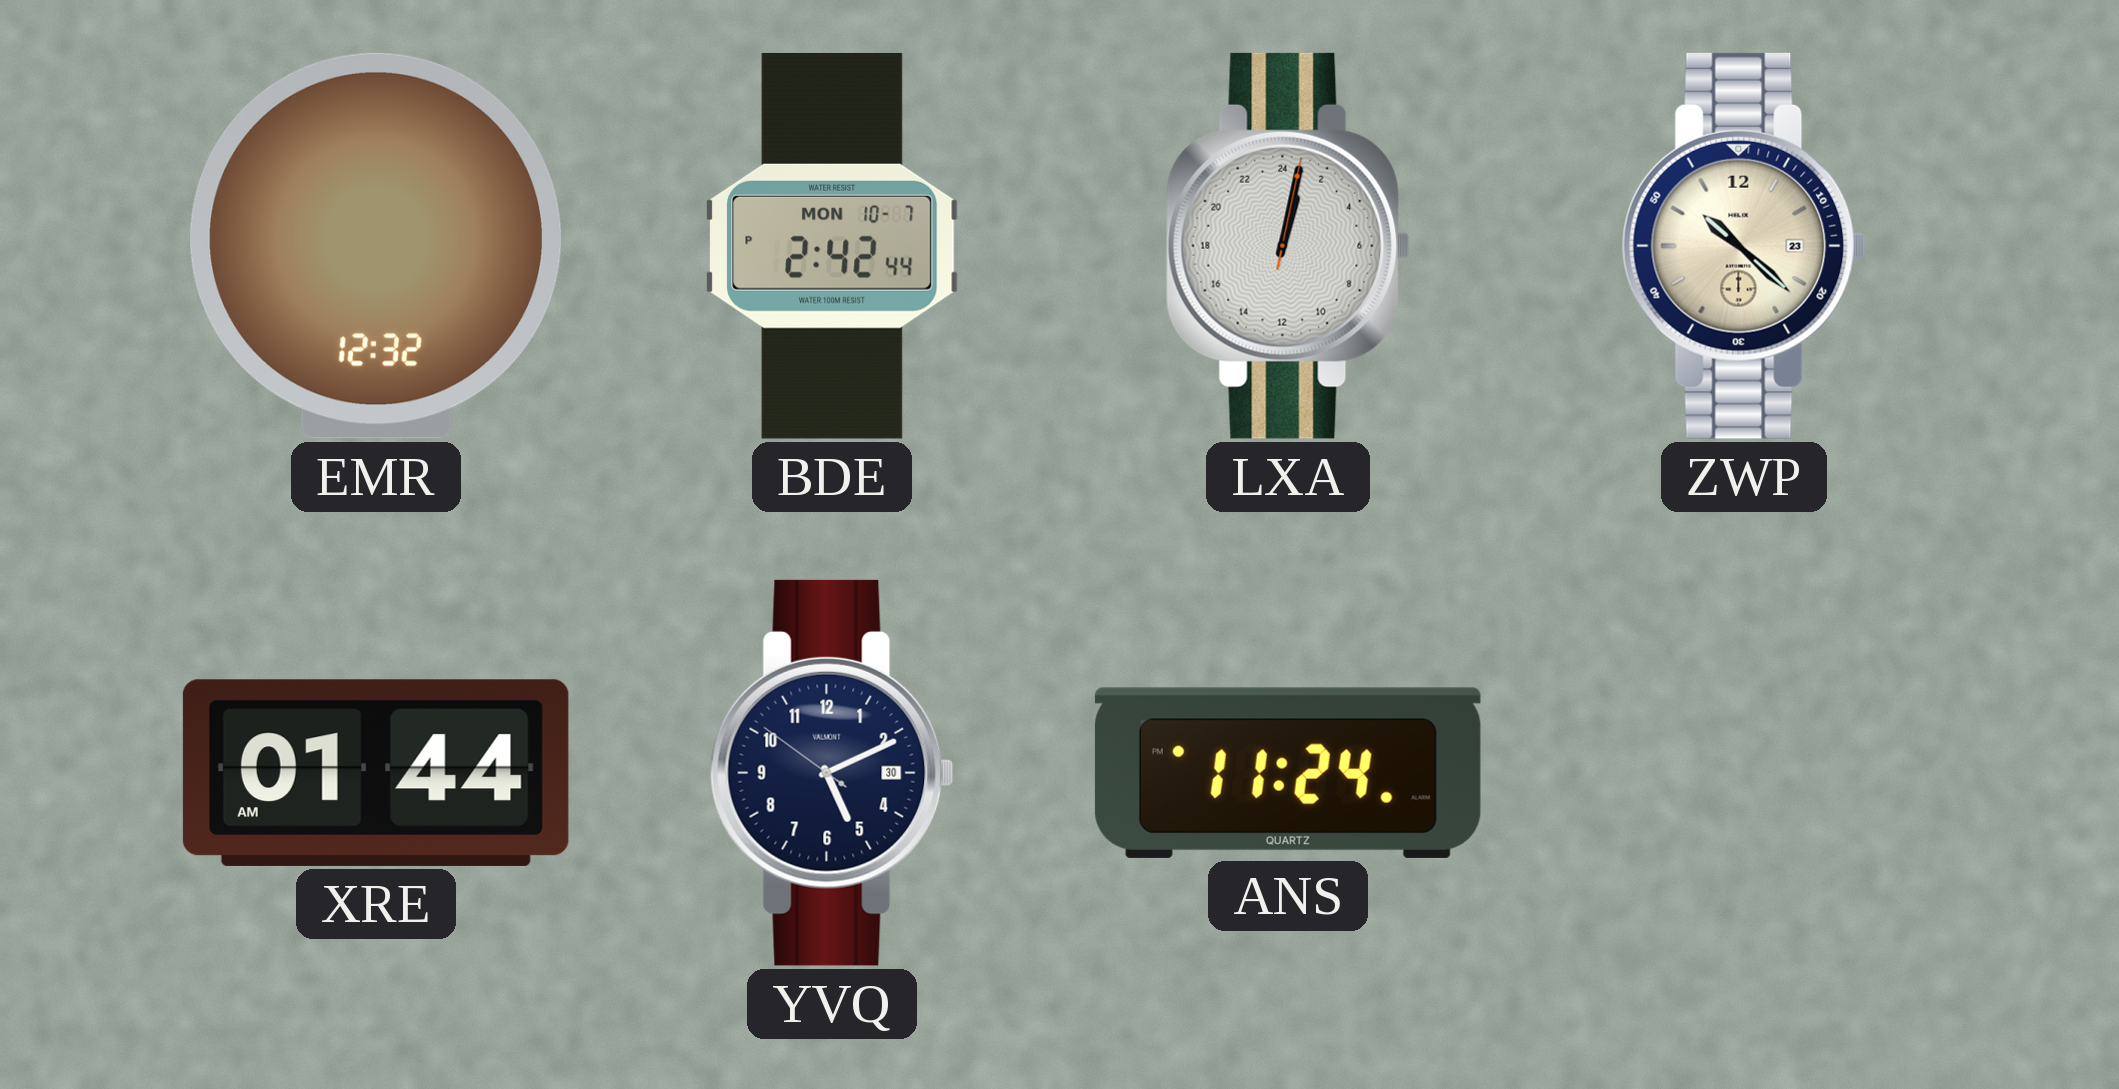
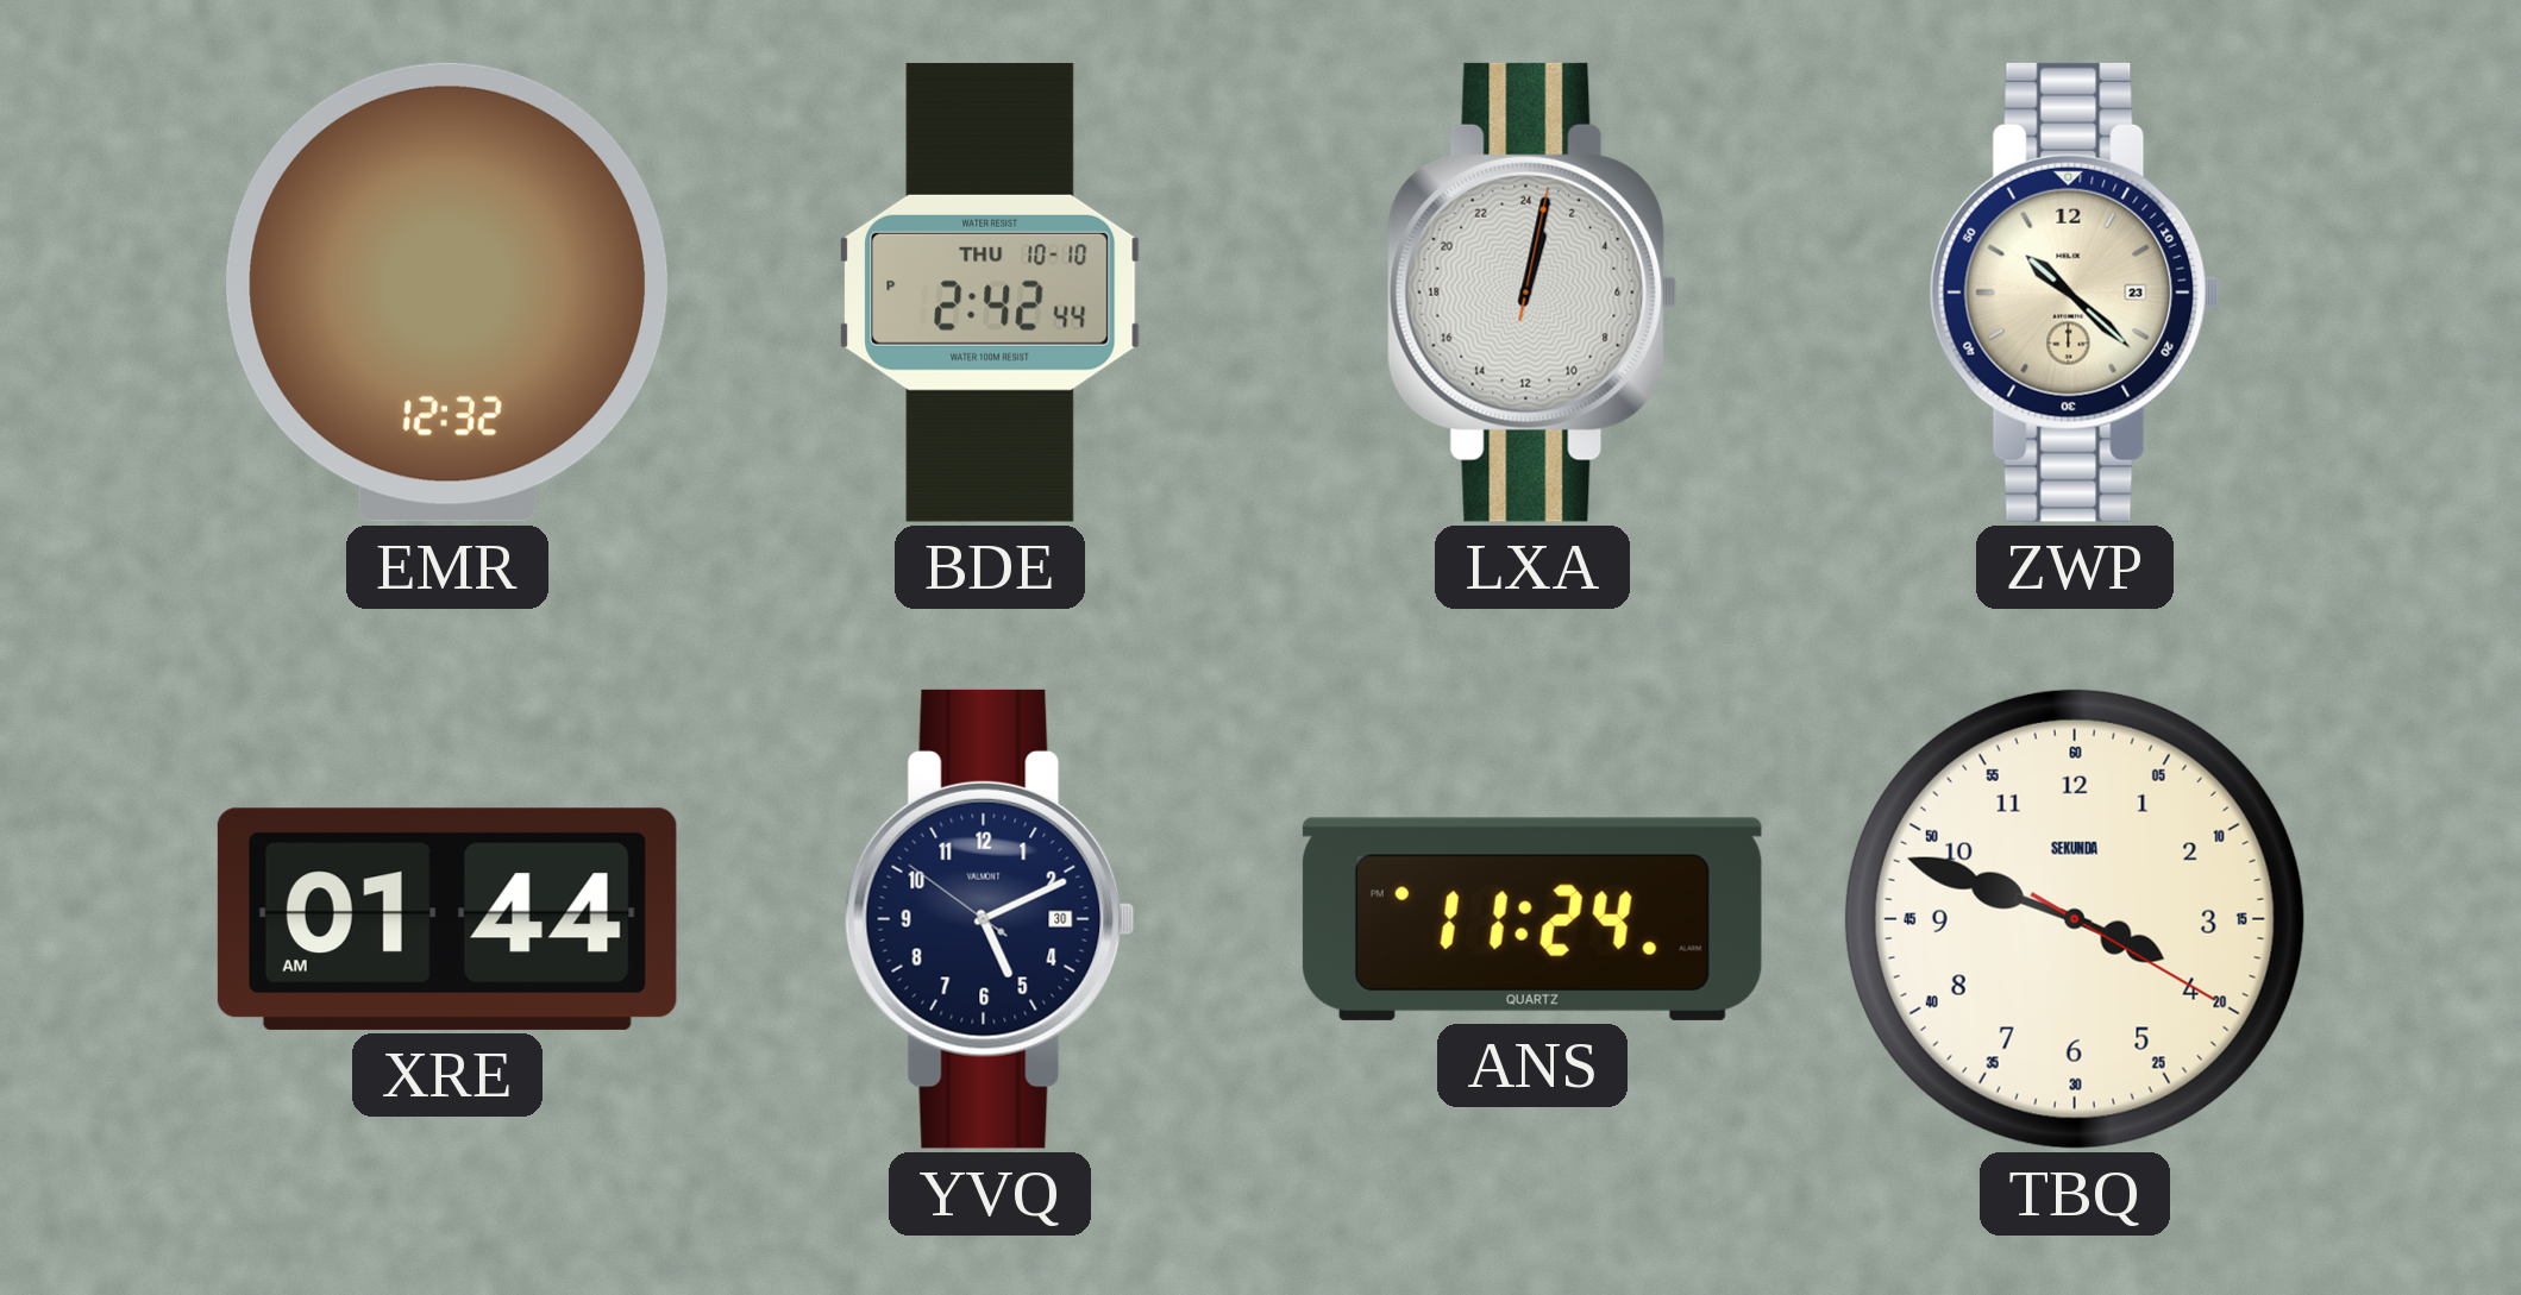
BDE date: MON 10-7 -> THU 10-10 (991, 293)
TBQ: none -> 3:48 (2075, 919)
